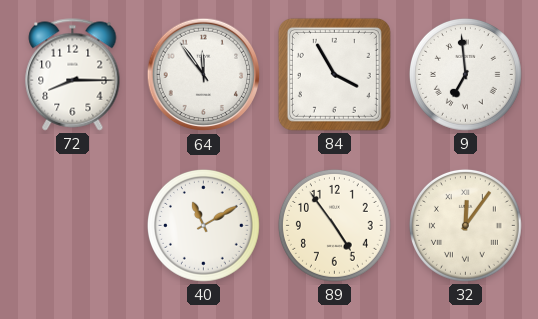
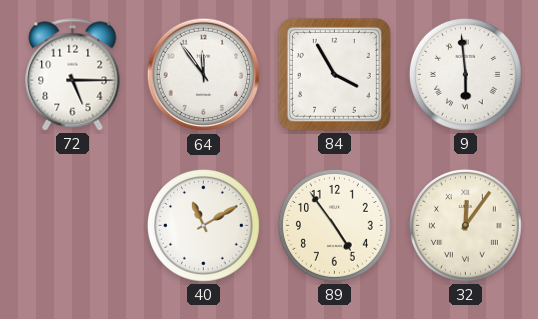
72: 8:15 -> 5:15 (73, 75)
9: 6:59 -> 5:59 (465, 74)
